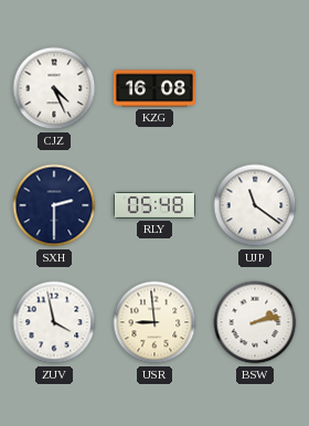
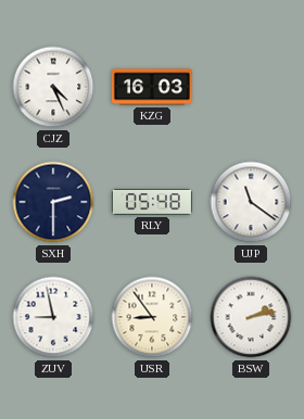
KZG: 16:08 -> 16:03 (152, 87)
ZUV: 3:58 -> 8:58 (53, 317)
USR: 8:59 -> 8:54 (152, 317)
